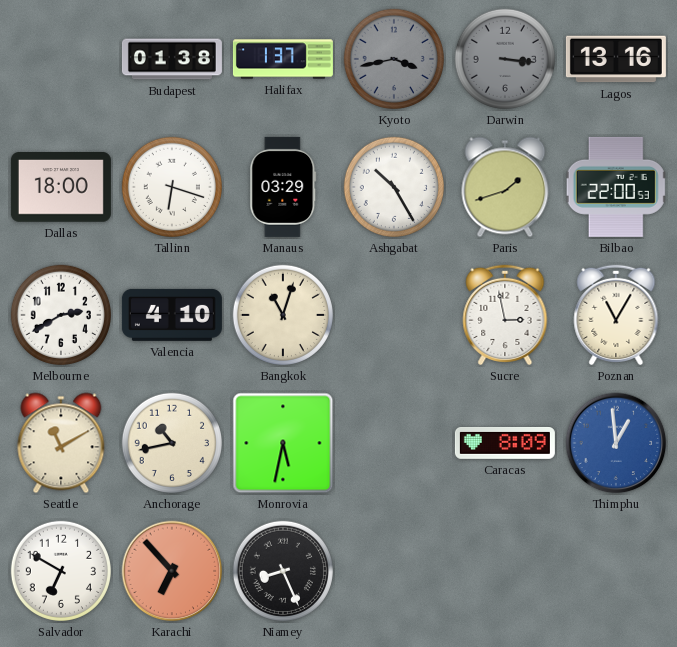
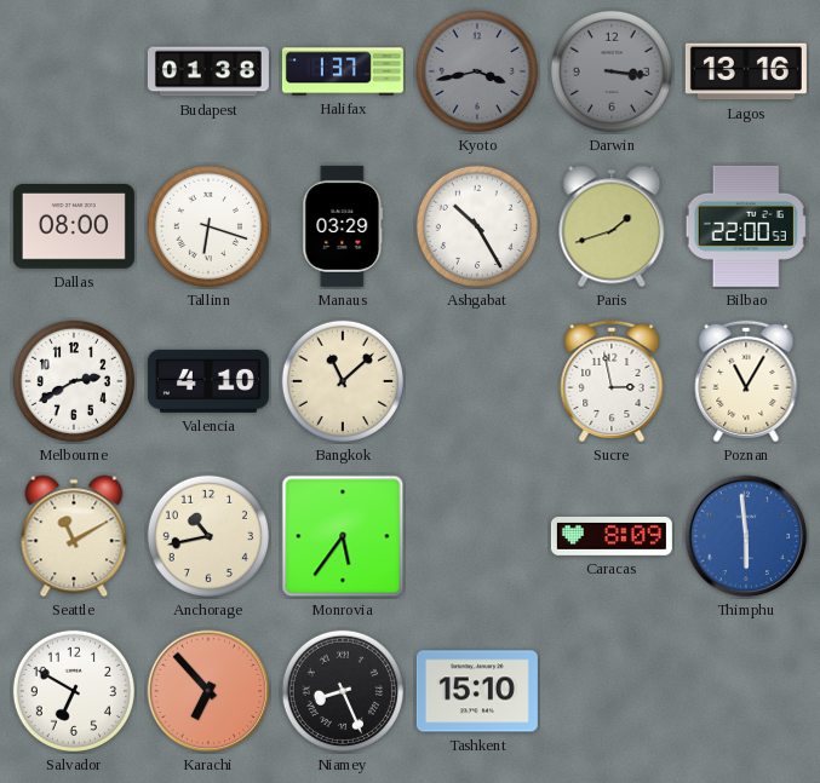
Dallas: 18:00 -> 08:00 (74, 228)
Bangkok: 11:03 -> 11:08 (343, 381)
Monrovia: 5:32 -> 5:36 (343, 536)
Thimphu: 12:59 -> 5:59 (746, 536)
Tashkent: none -> 15:10 (477, 691)
